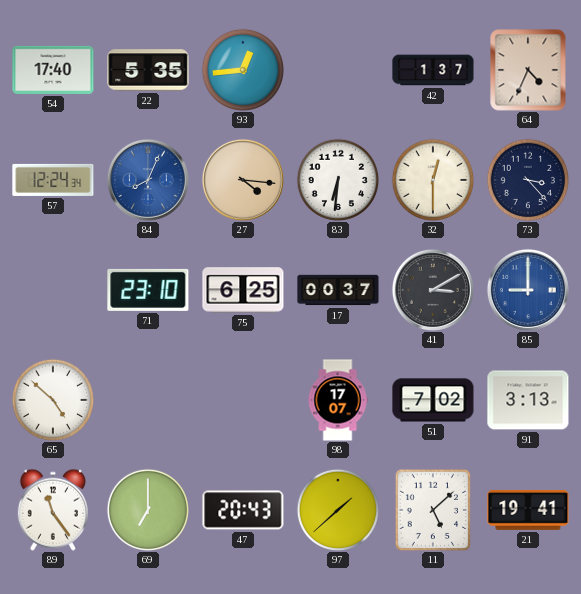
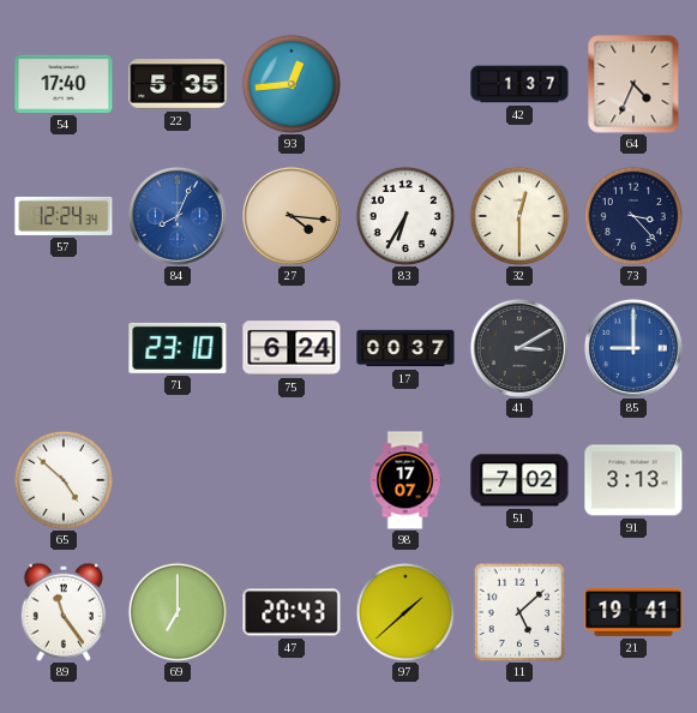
83: 6:31 -> 6:35 (404, 215)
75: 6:25 -> 6:24 (292, 348)
